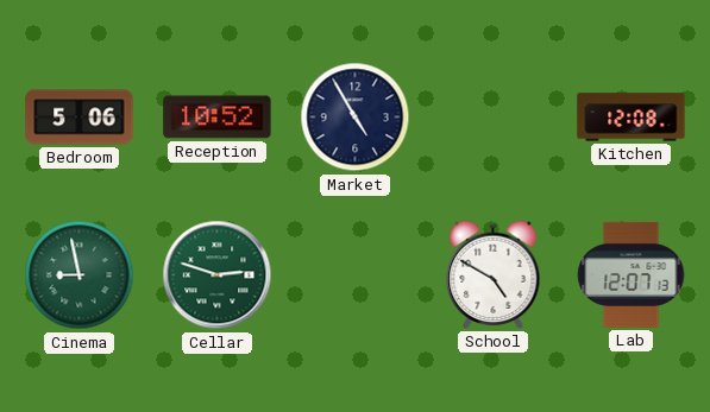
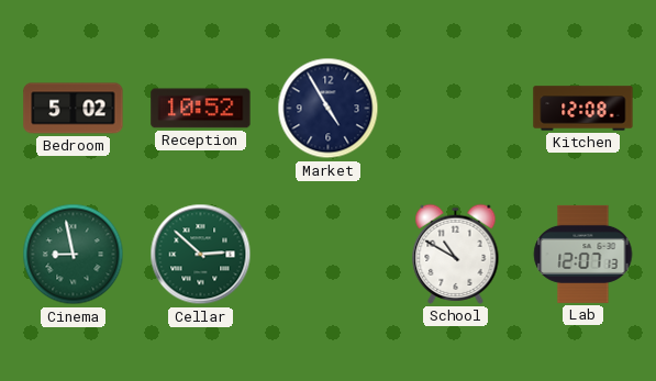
Bedroom: 5:06 -> 5:02 (74, 109)
Cellar: 2:48 -> 2:52 (201, 255)
School: 4:50 -> 10:50 (456, 254)
